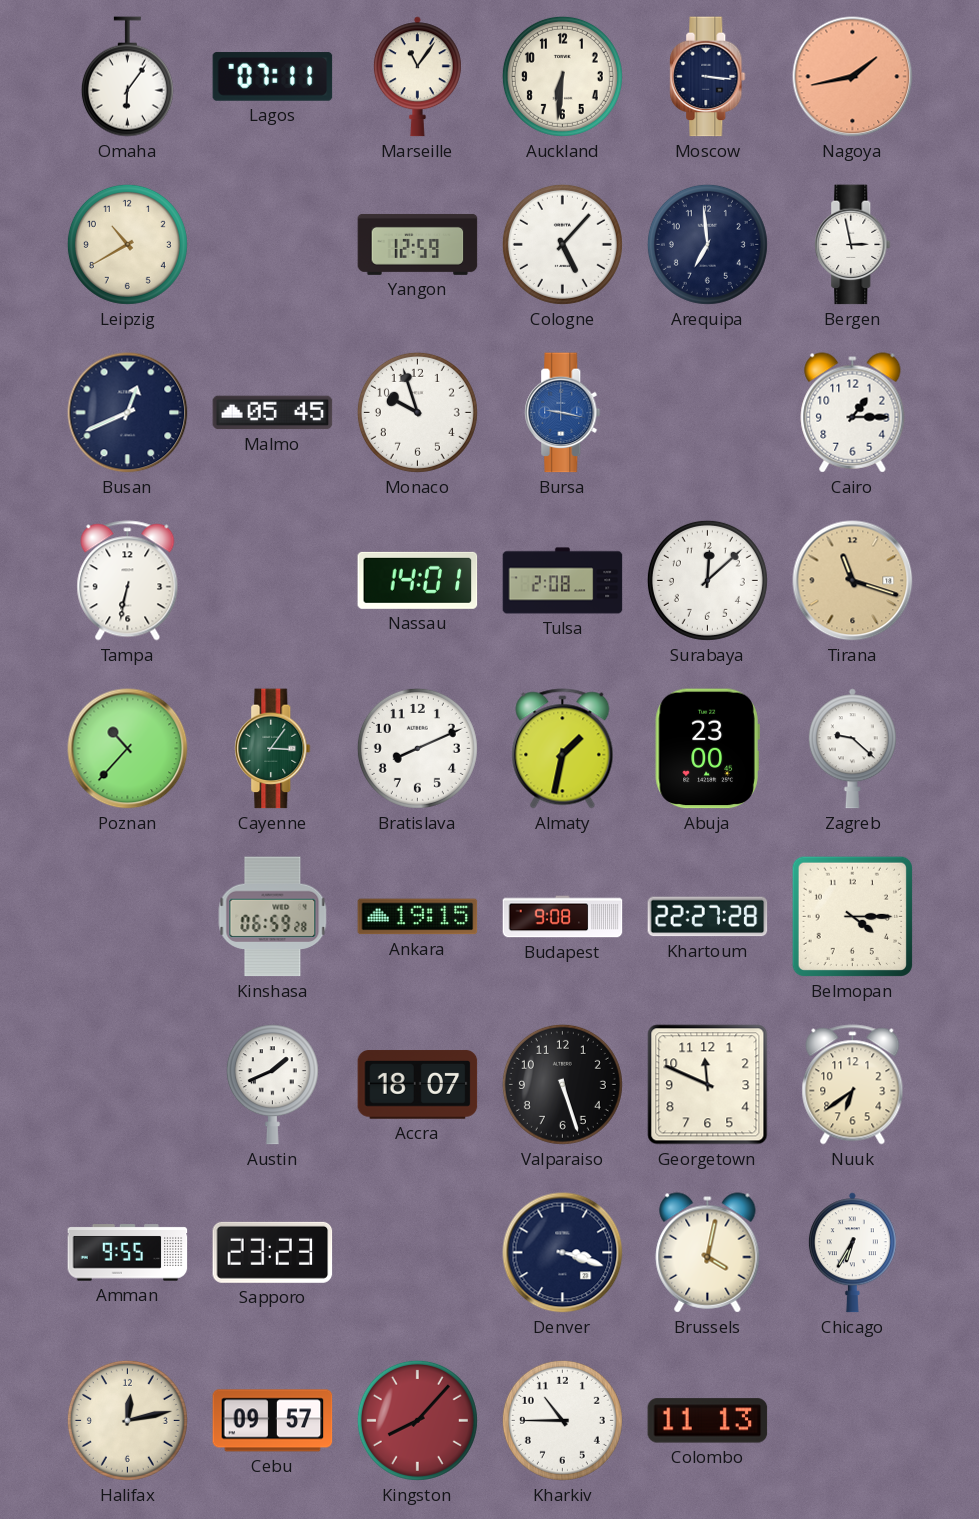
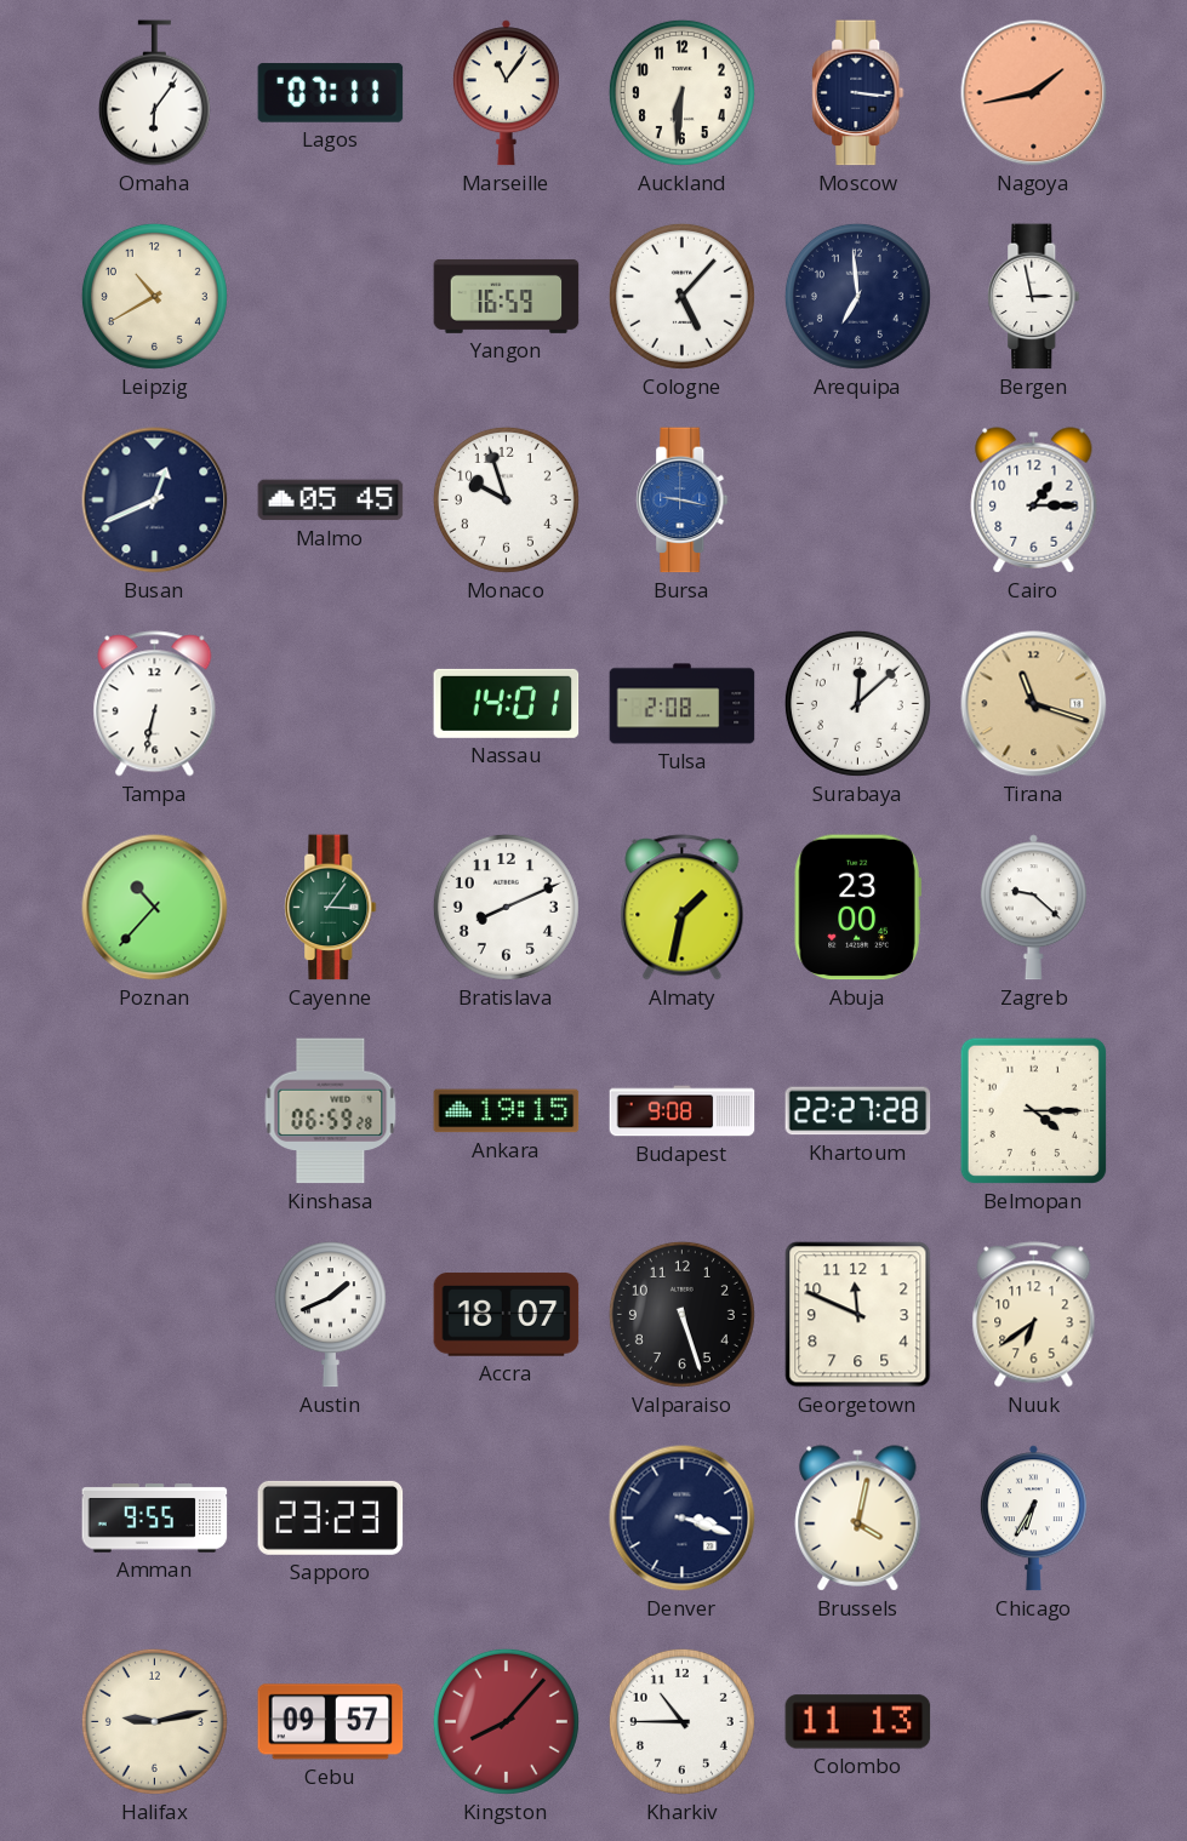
Yangon: 12:59 -> 16:59 (507, 296)
Halifax: 12:13 -> 9:13 (154, 1721)
